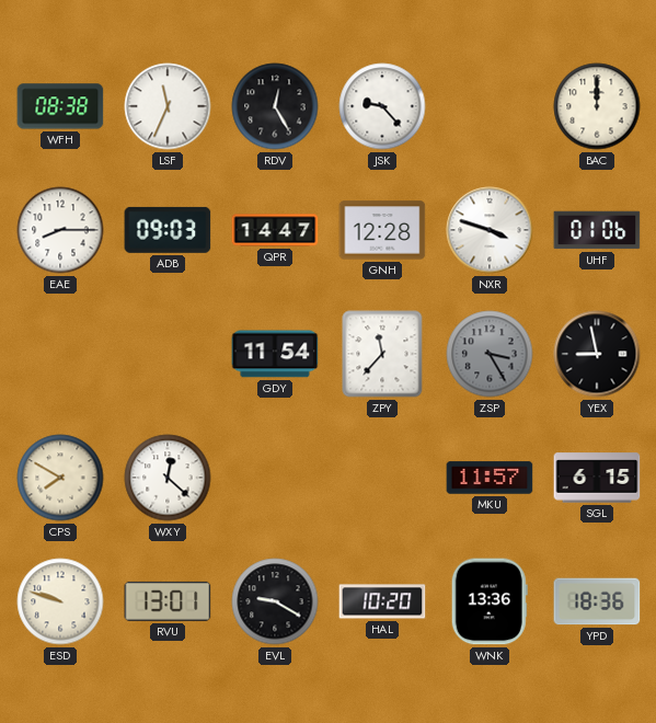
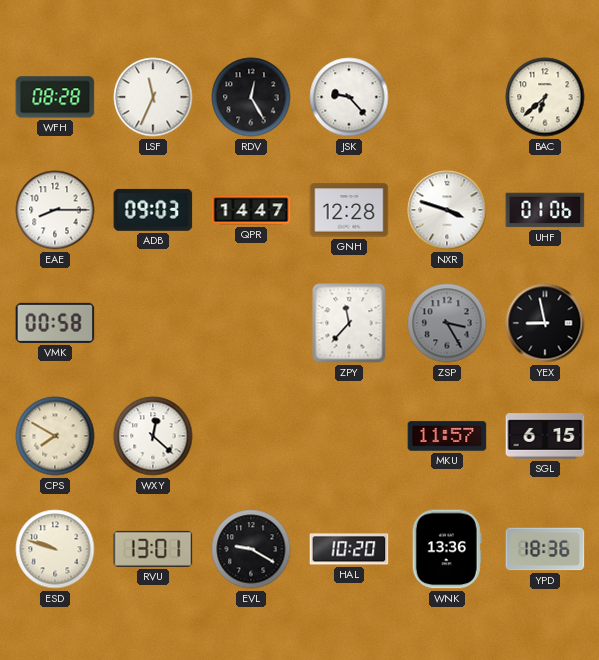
WFH: 08:38 -> 08:28 (55, 97)
BAC: 12:00 -> 6:38 (545, 97)
VMK: none -> 00:58 (55, 323)
GDY: 11:54 -> none (275, 354)
